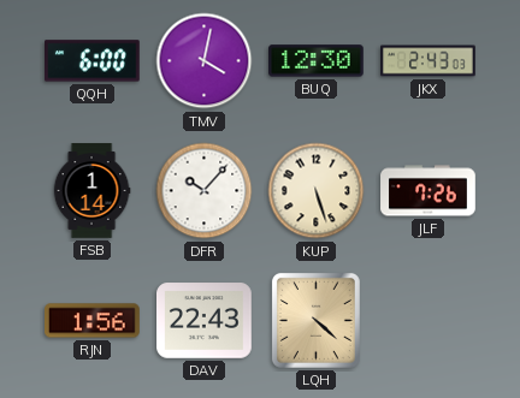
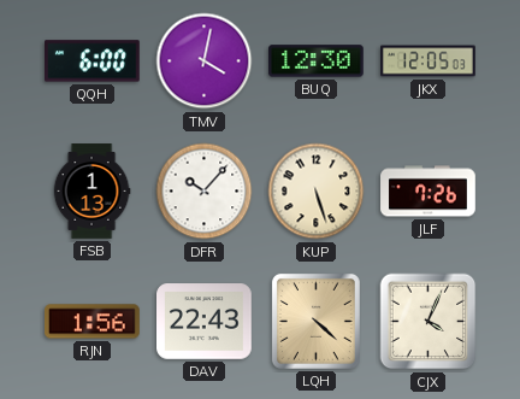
JKX: 2:43 -> 12:05 (429, 61)
FSB: 1:14 -> 1:13 (91, 192)
CJX: none -> 4:04 (429, 322)
